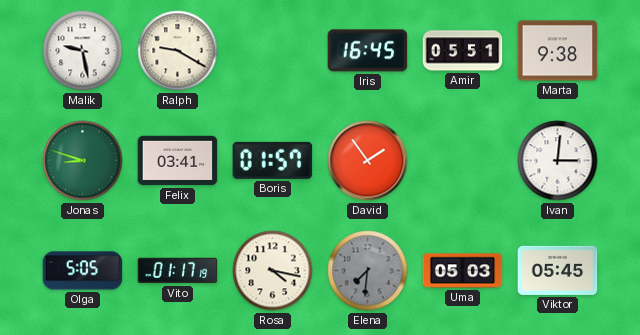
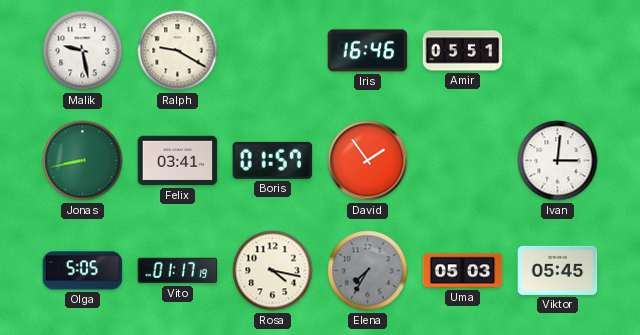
Iris: 16:45 -> 16:46 (368, 51)
Marta: 9:38 -> none (558, 51)
Jonas: 8:48 -> 8:43 (83, 161)
Elena: 7:31 -> 7:35 (368, 271)
